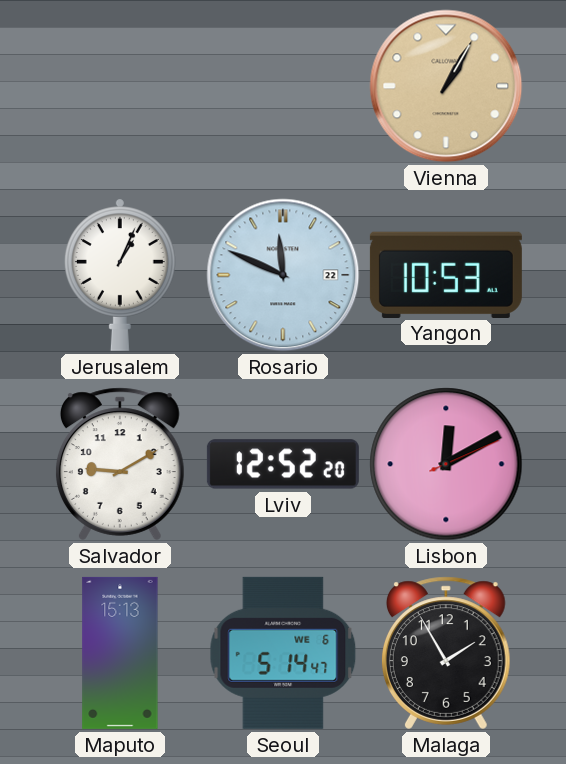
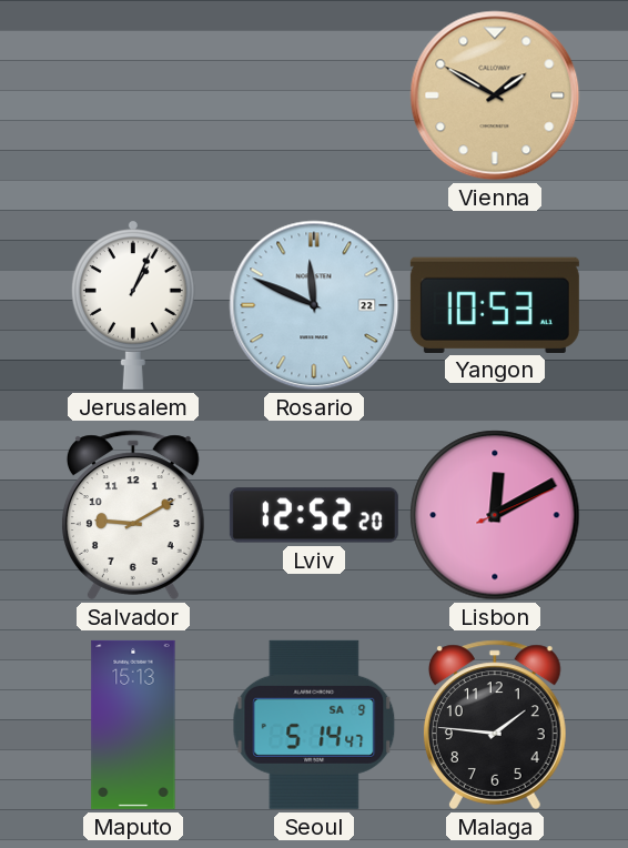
Vienna: 1:05 -> 1:50 (495, 95)
Seoul date: WE 6 -> SA 9 (314, 725)
Malaga: 1:55 -> 1:46 (495, 725)
